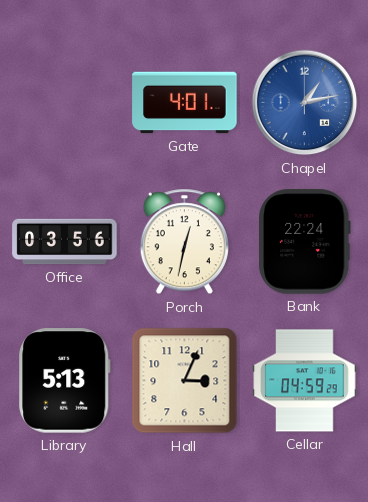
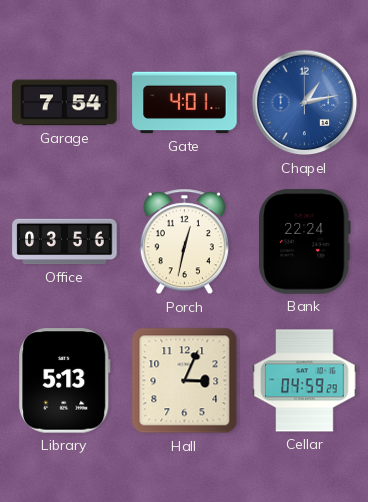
Garage: none -> 7:54 (65, 103)
